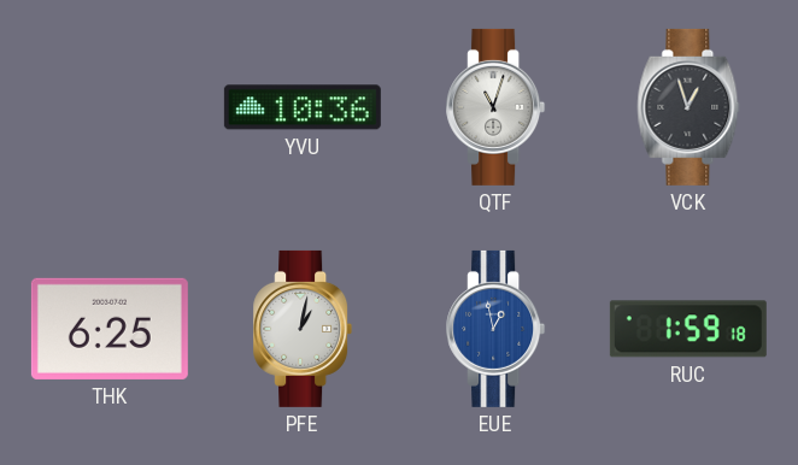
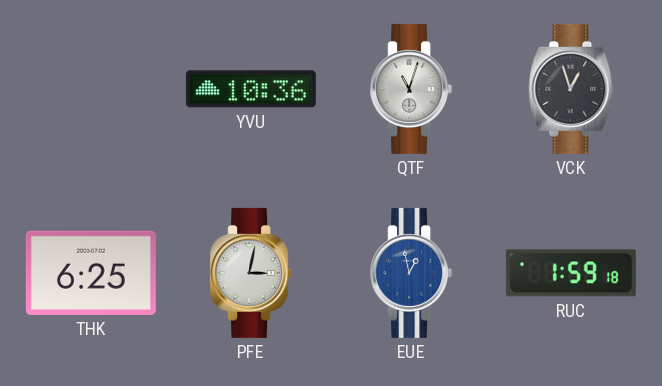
PFE: 1:02 -> 3:02 (251, 273)
